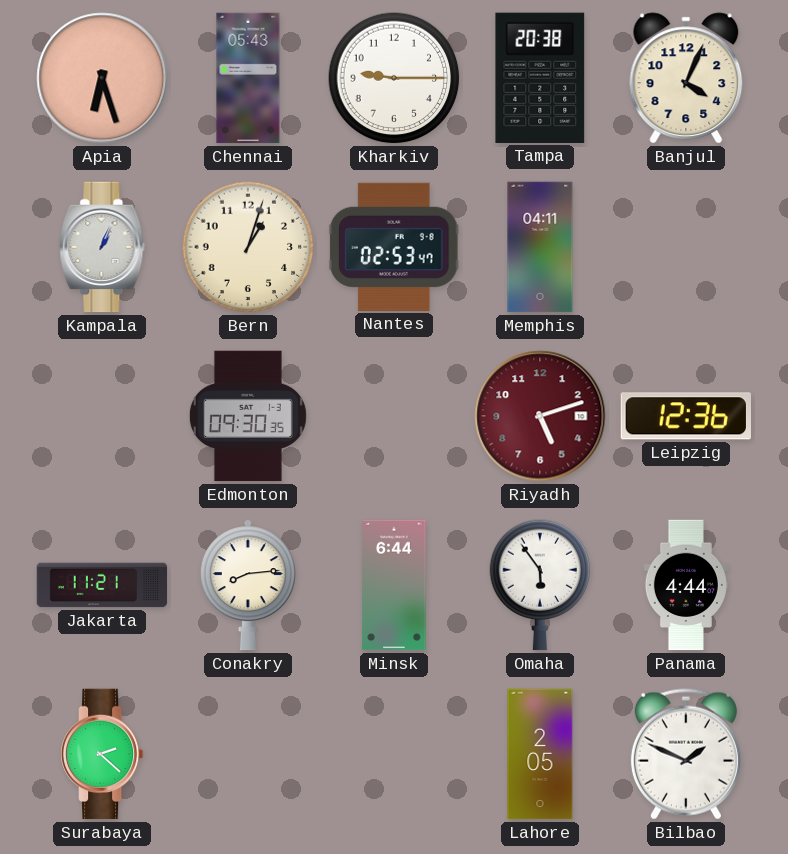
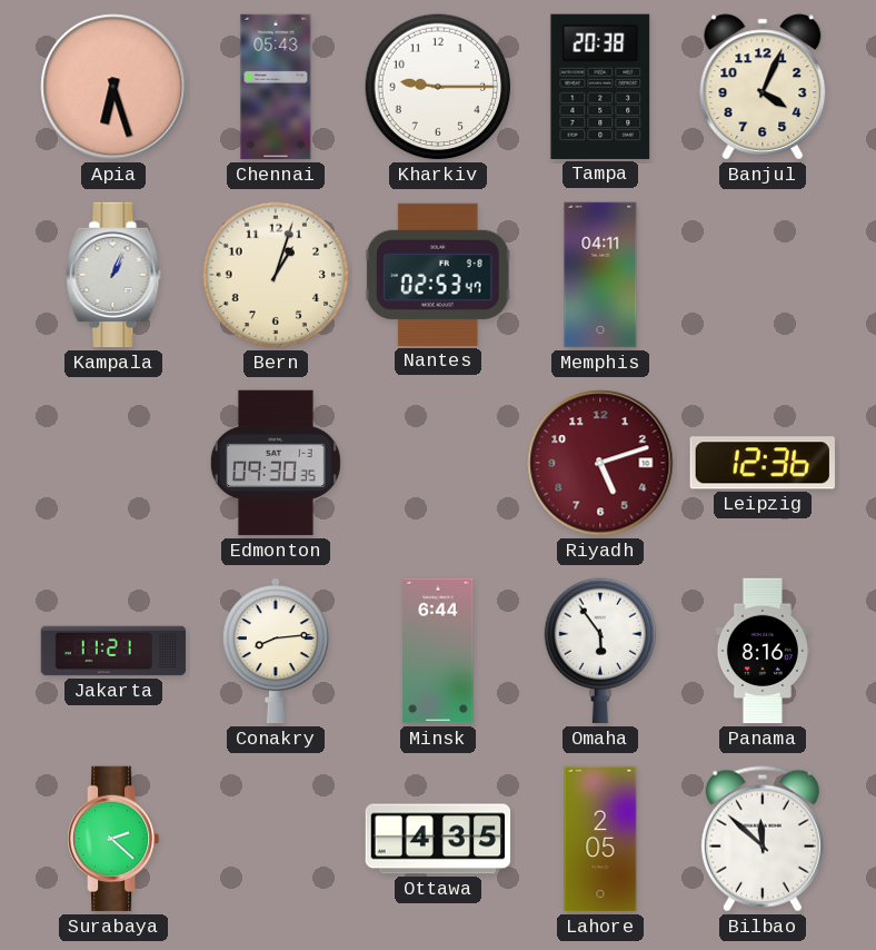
Panama: 4:44 -> 8:16 (763, 651)
Ottawa: none -> 4:35 (438, 839)
Bilbao: 1:49 -> 11:52 (763, 839)
